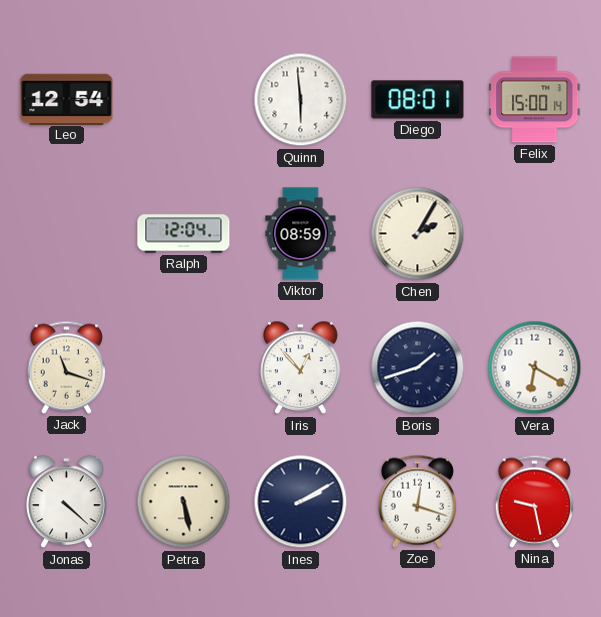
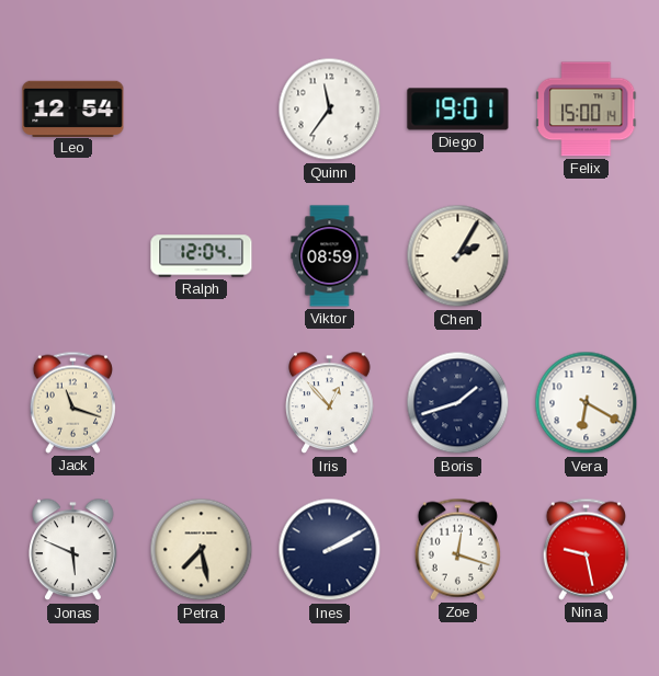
Quinn: 5:59 -> 11:36 (330, 110)
Diego: 08:01 -> 19:01 (458, 110)
Jonas: 4:22 -> 5:49 (73, 550)
Petra: 5:28 -> 7:28 (202, 550)
